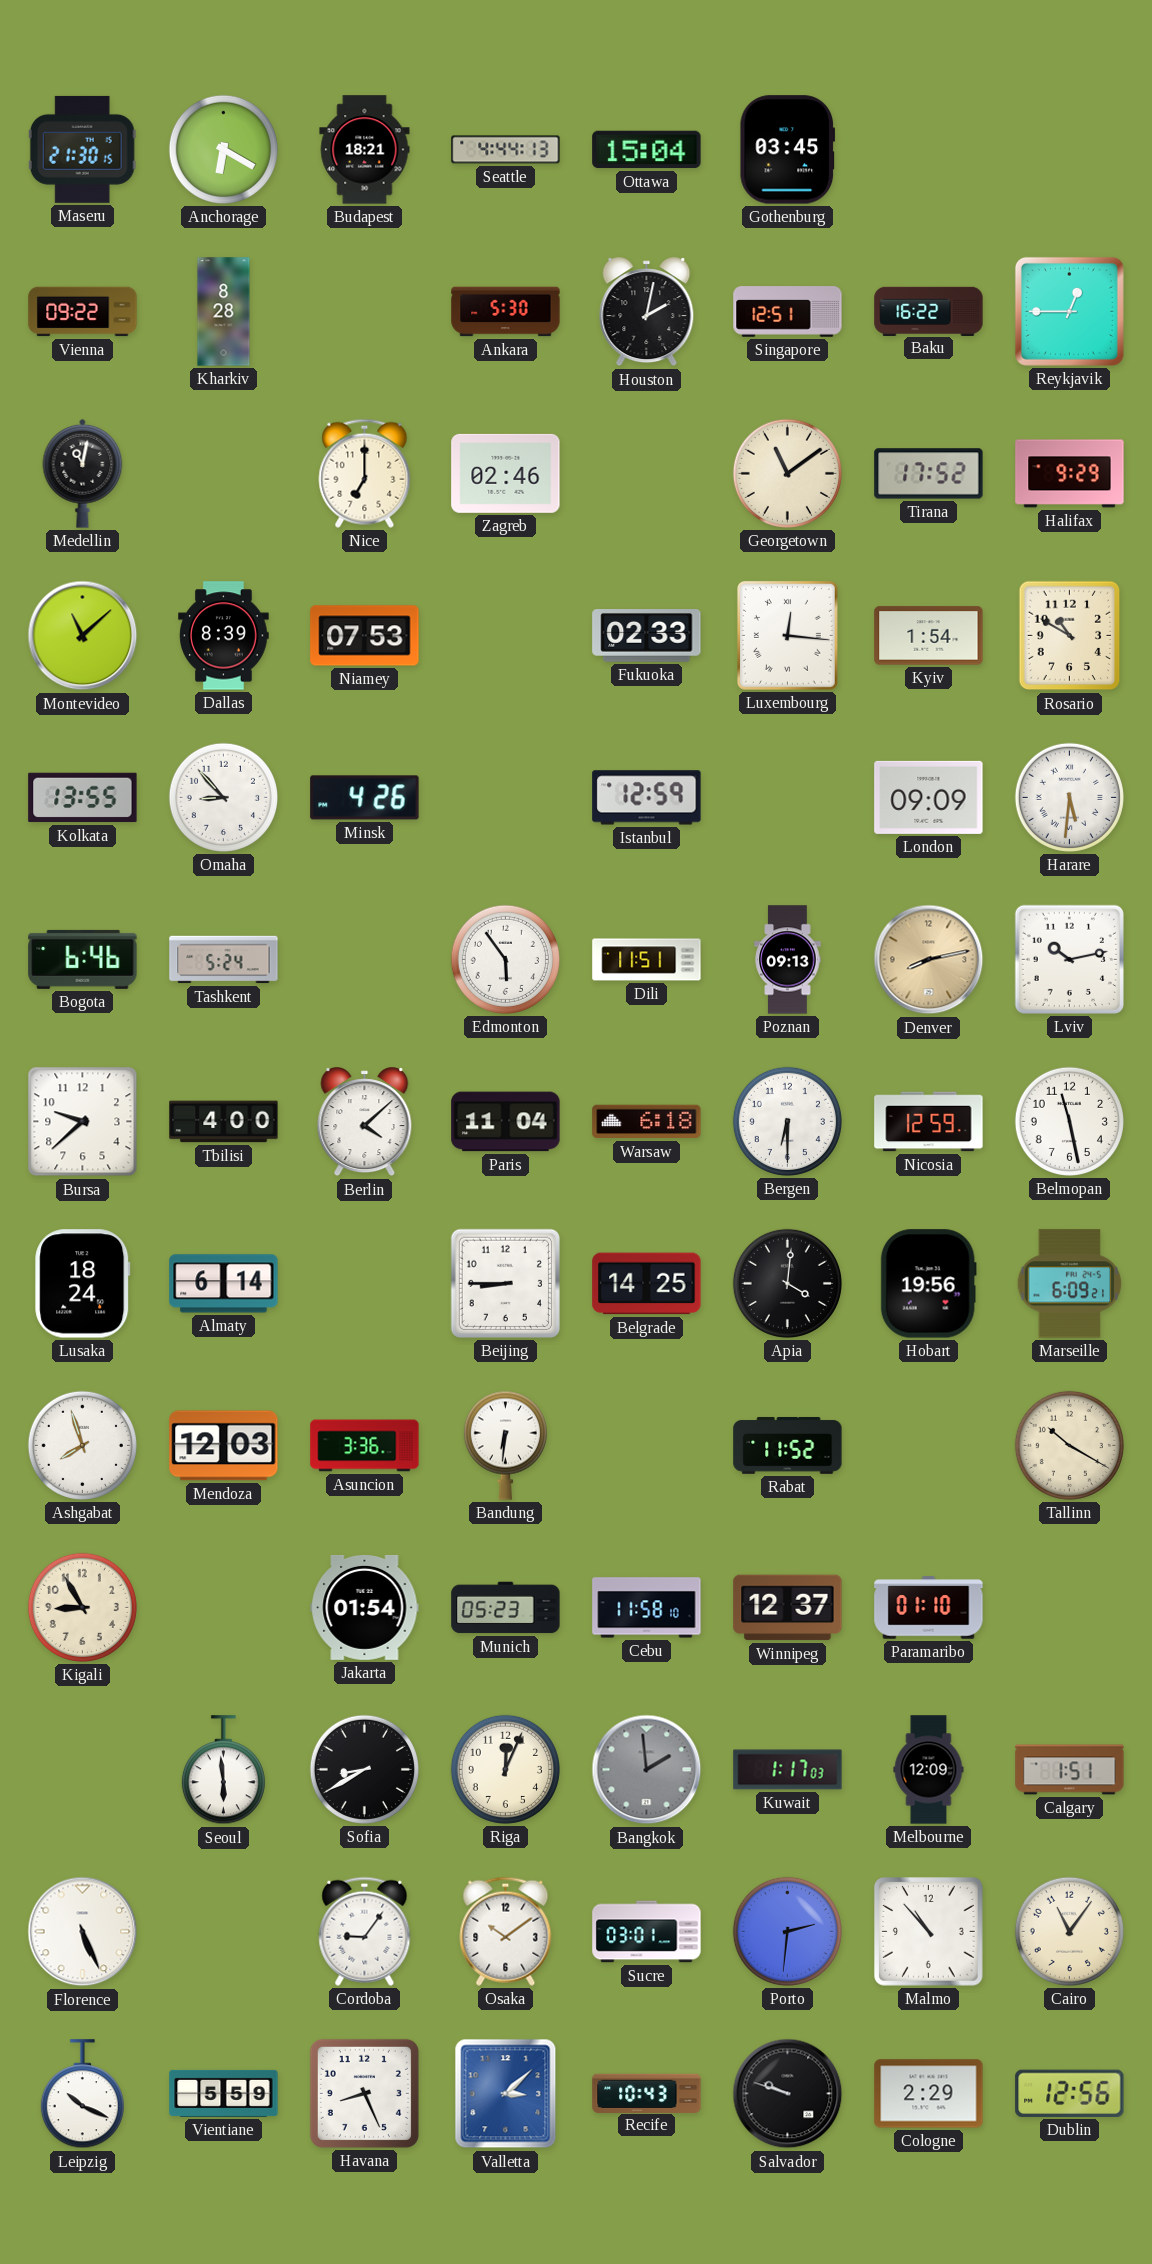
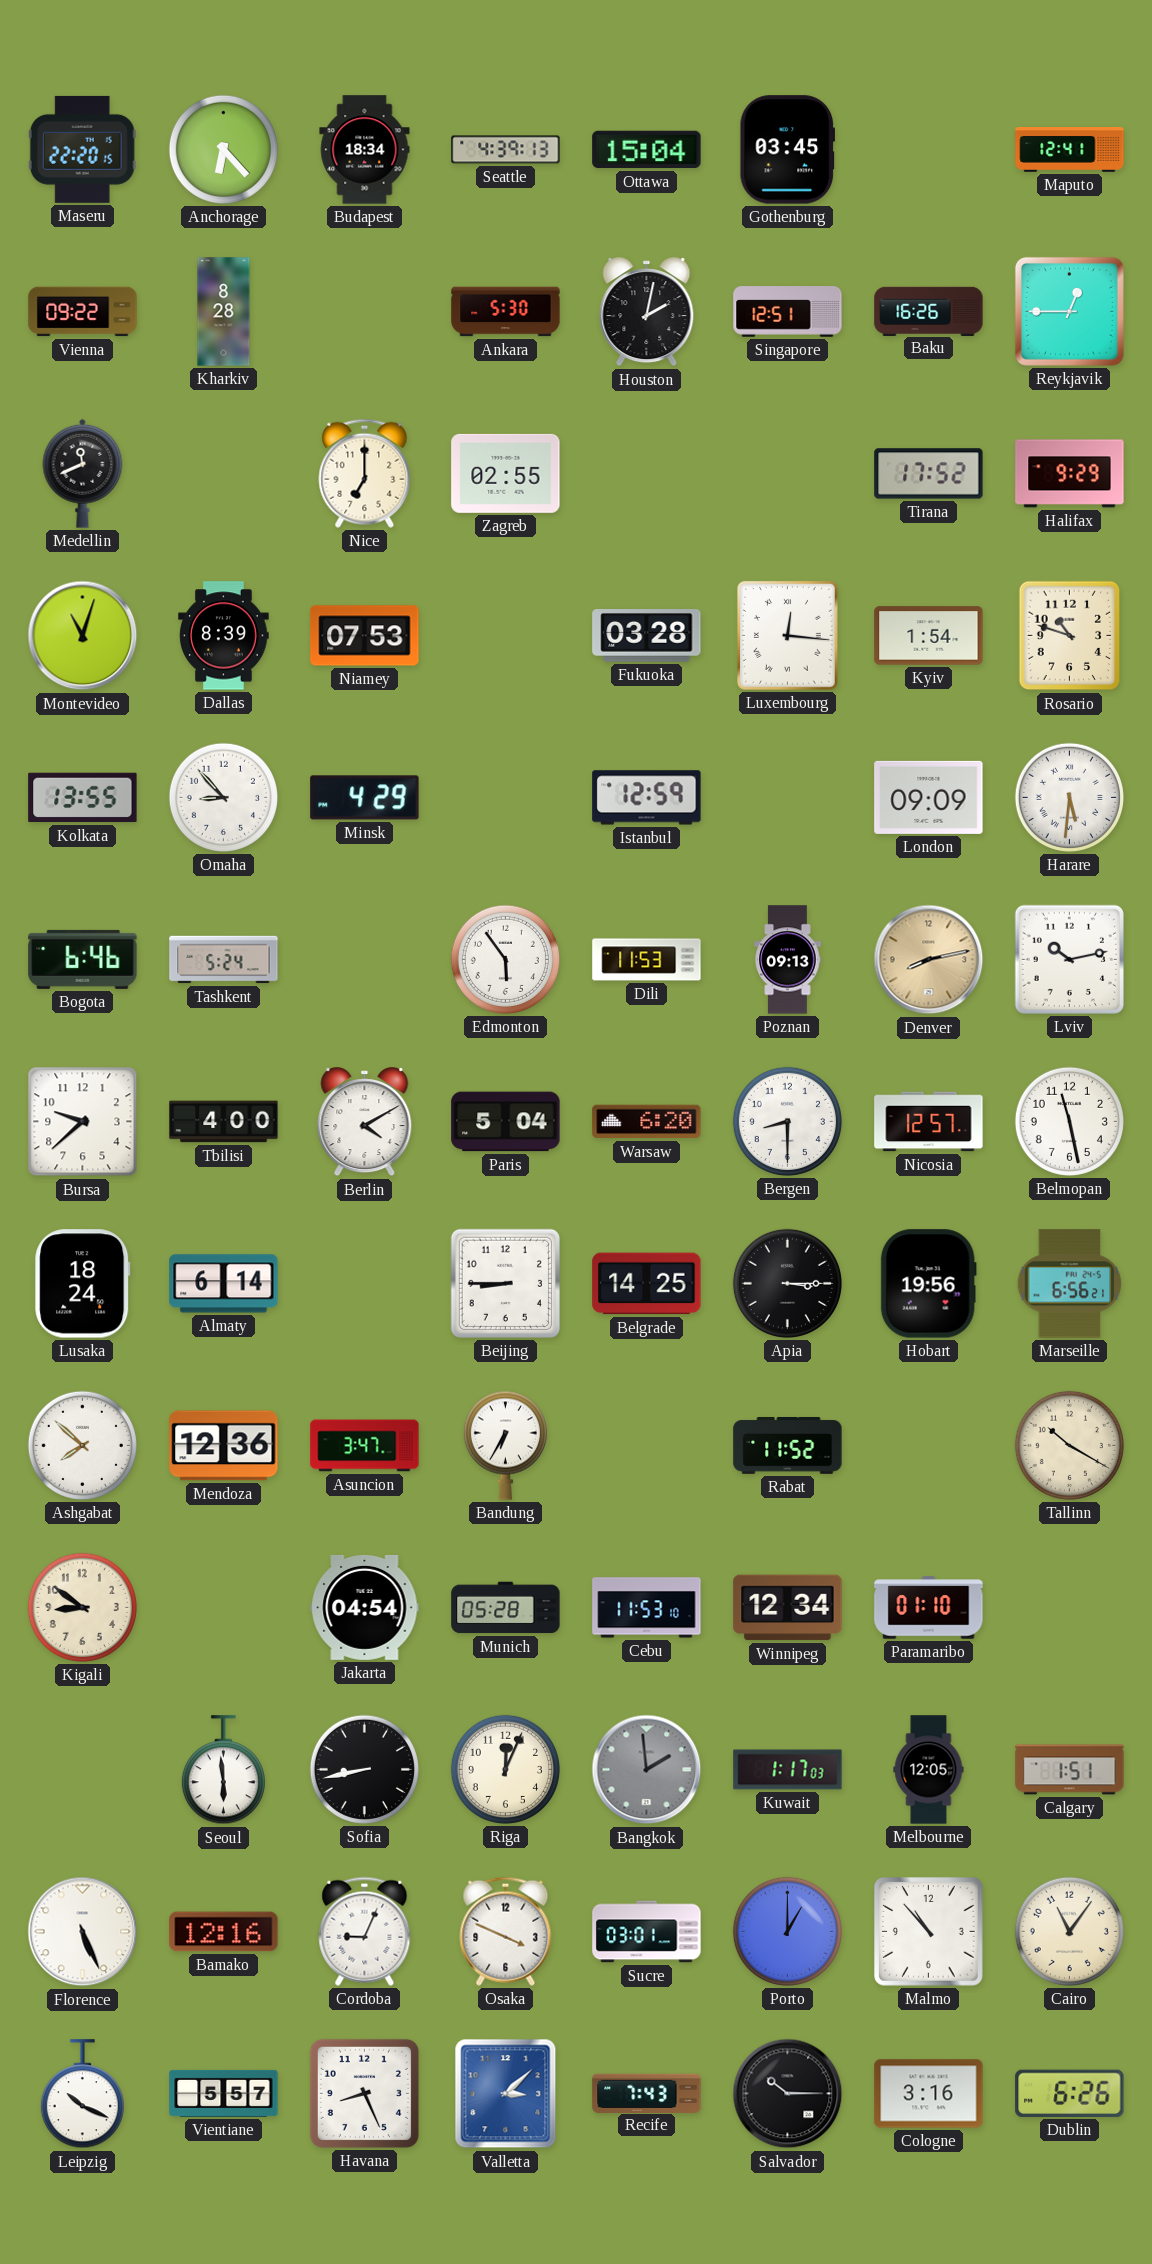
Maseru: 21:30 -> 22:20 (82, 149)
Anchorage: 6:20 -> 6:23 (223, 149)
Budapest: 18:21 -> 18:34 (365, 150)
Seattle: 4:44 -> 4:39 (506, 150)
Maputo: none -> 12:41 (1070, 150)
Baku: 16:22 -> 16:26 (929, 311)
Medellin: 11:02 -> 11:41 (83, 473)
Zagreb: 02:46 -> 02:55 (506, 473)
Georgetown: 11:09 -> none (787, 473)
Montevideo: 11:08 -> 11:03 (83, 636)
Fukuoka: 02:33 -> 03:28 (647, 636)
Rosario: 10:50 -> 10:48 (1070, 636)
Minsk: 4:26 -> 4:29 (365, 798)
Dili: 11:51 -> 11:53 (647, 960)
Berlin: 4:08 -> 4:10 (365, 1122)
Paris: 11:04 -> 5:04 (506, 1122)
Warsaw: 6:18 -> 6:20 (647, 1122)
Bergen: 6:30 -> 8:30 (787, 1121)
Nicosia: 12:59 -> 12:57 (929, 1122)
Apia: 4:01 -> 3:15 (787, 1283)
Marseille: 6:09 -> 6:56 (1070, 1284)
Ashgabat: 7:57 -> 7:52 (82, 1445)
Mendoza: 12:03 -> 12:36 (224, 1446)
Asuncion: 3:36 -> 3:47 (365, 1446)
Bandung: 6:31 -> 6:35 (505, 1445)
Kigali: 8:55 -> 8:51 (82, 1607)
Jakarta: 01:54 -> 04:54 (365, 1607)
Munich: 05:23 -> 05:28 (506, 1608)
Cebu: 11:58 -> 11:53 (647, 1608)
Winnipeg: 12:37 -> 12:34 (788, 1608)
Sofia: 8:40 -> 8:43 (364, 1769)
Melbourne: 12:09 -> 12:05 (929, 1770)
Bamako: none -> 12:16 (224, 1932)
Cordoba: 9:06 -> 9:04 (365, 1931)
Osaka: 10:09 -> 3:49 (506, 1931)
Porto: 2:31 -> 1:00 (787, 1931)
Vientiane: 5:59 -> 5:57 (224, 2093)
Recife: 10:43 -> 7:43 (647, 2093)
Salvador: 9:48 -> 10:15 (788, 2094)
Cologne: 2:29 -> 3:16 (929, 2094)
Dublin: 12:56 -> 6:26 (1070, 2093)
